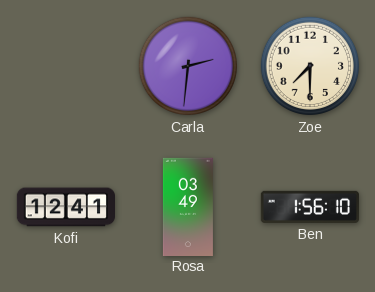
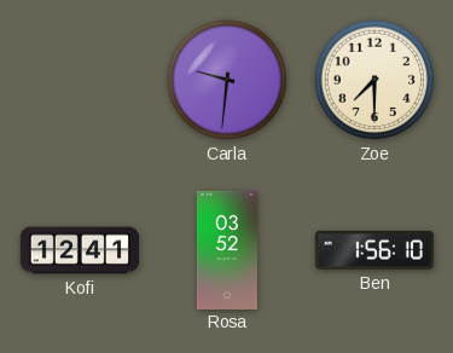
Carla: 2:31 -> 9:31 (227, 80)
Rosa: 03:49 -> 03:52 (227, 249)
